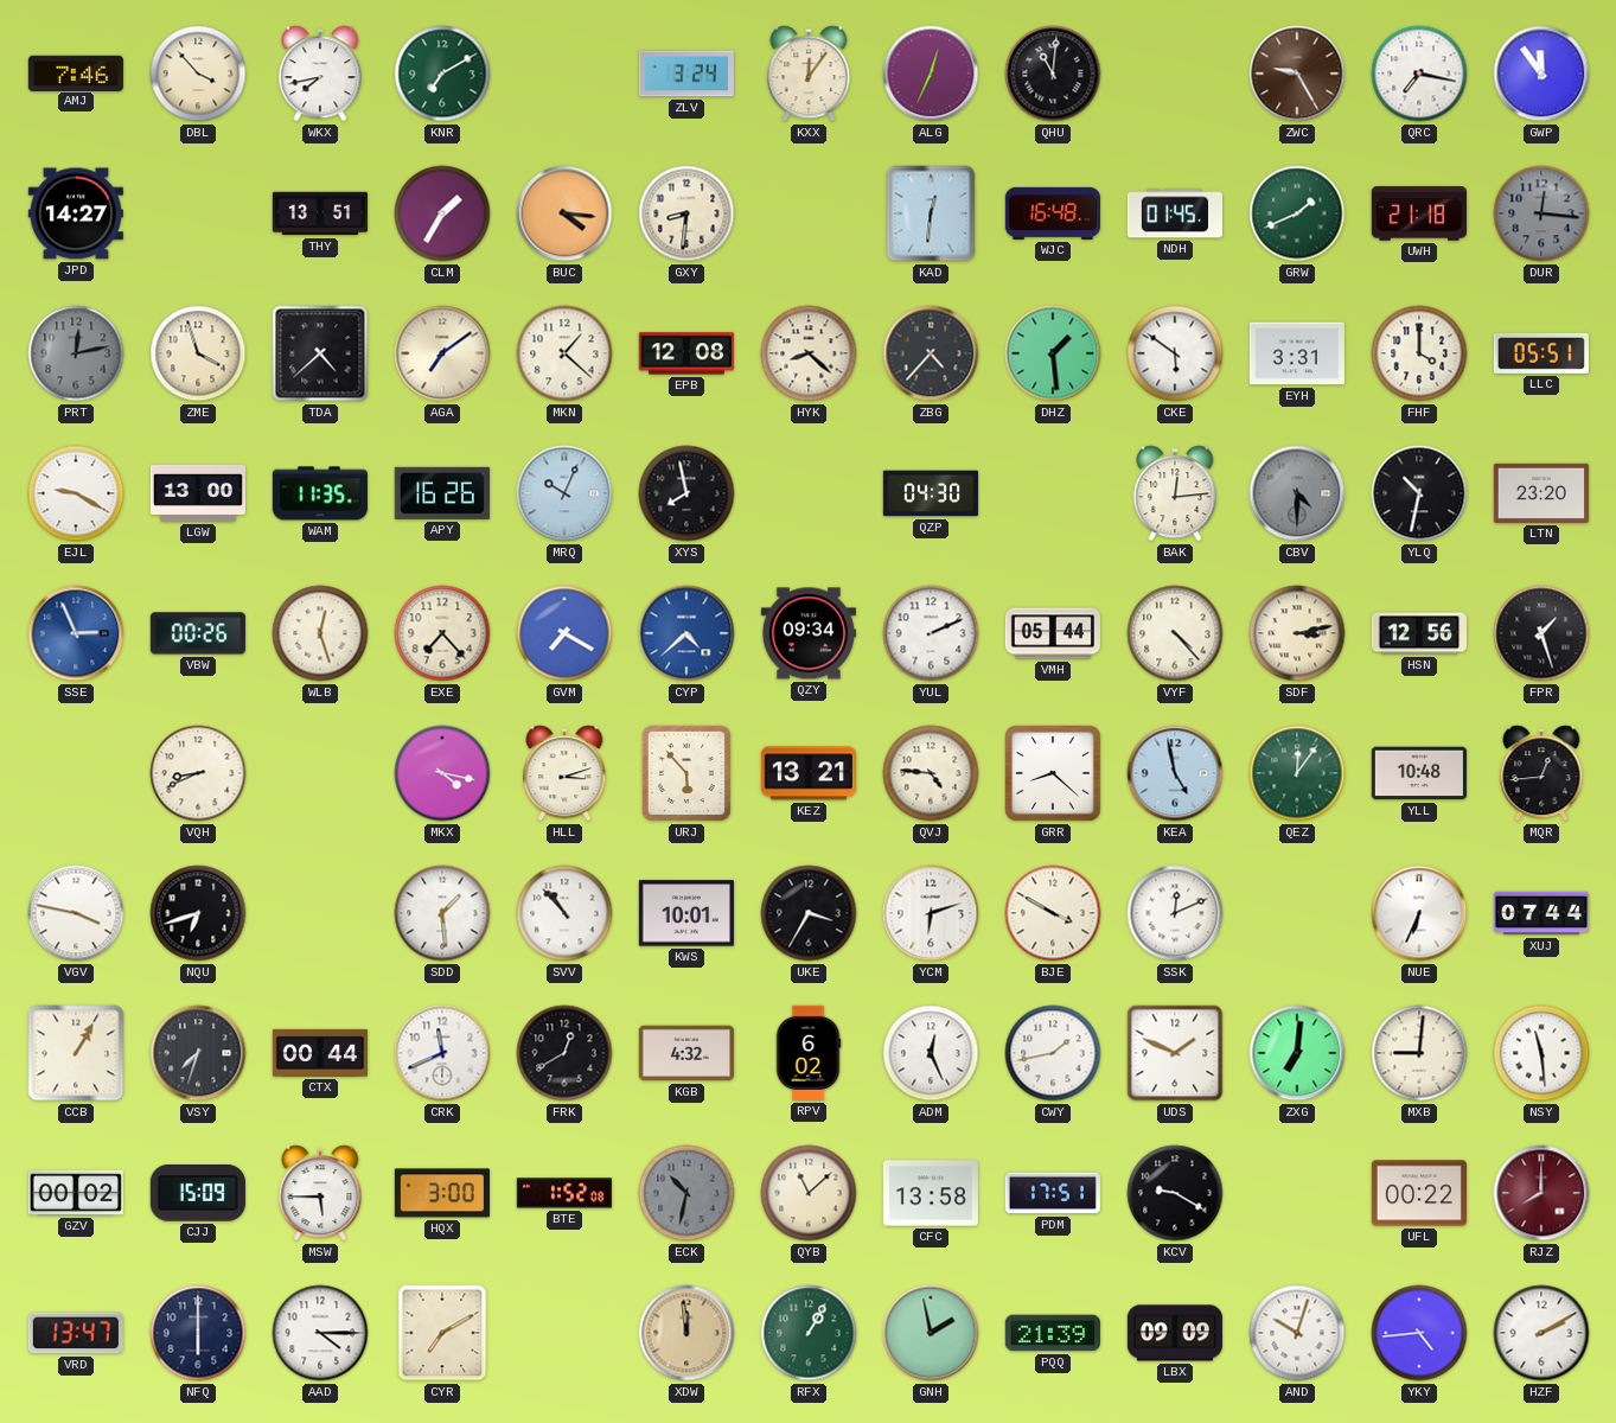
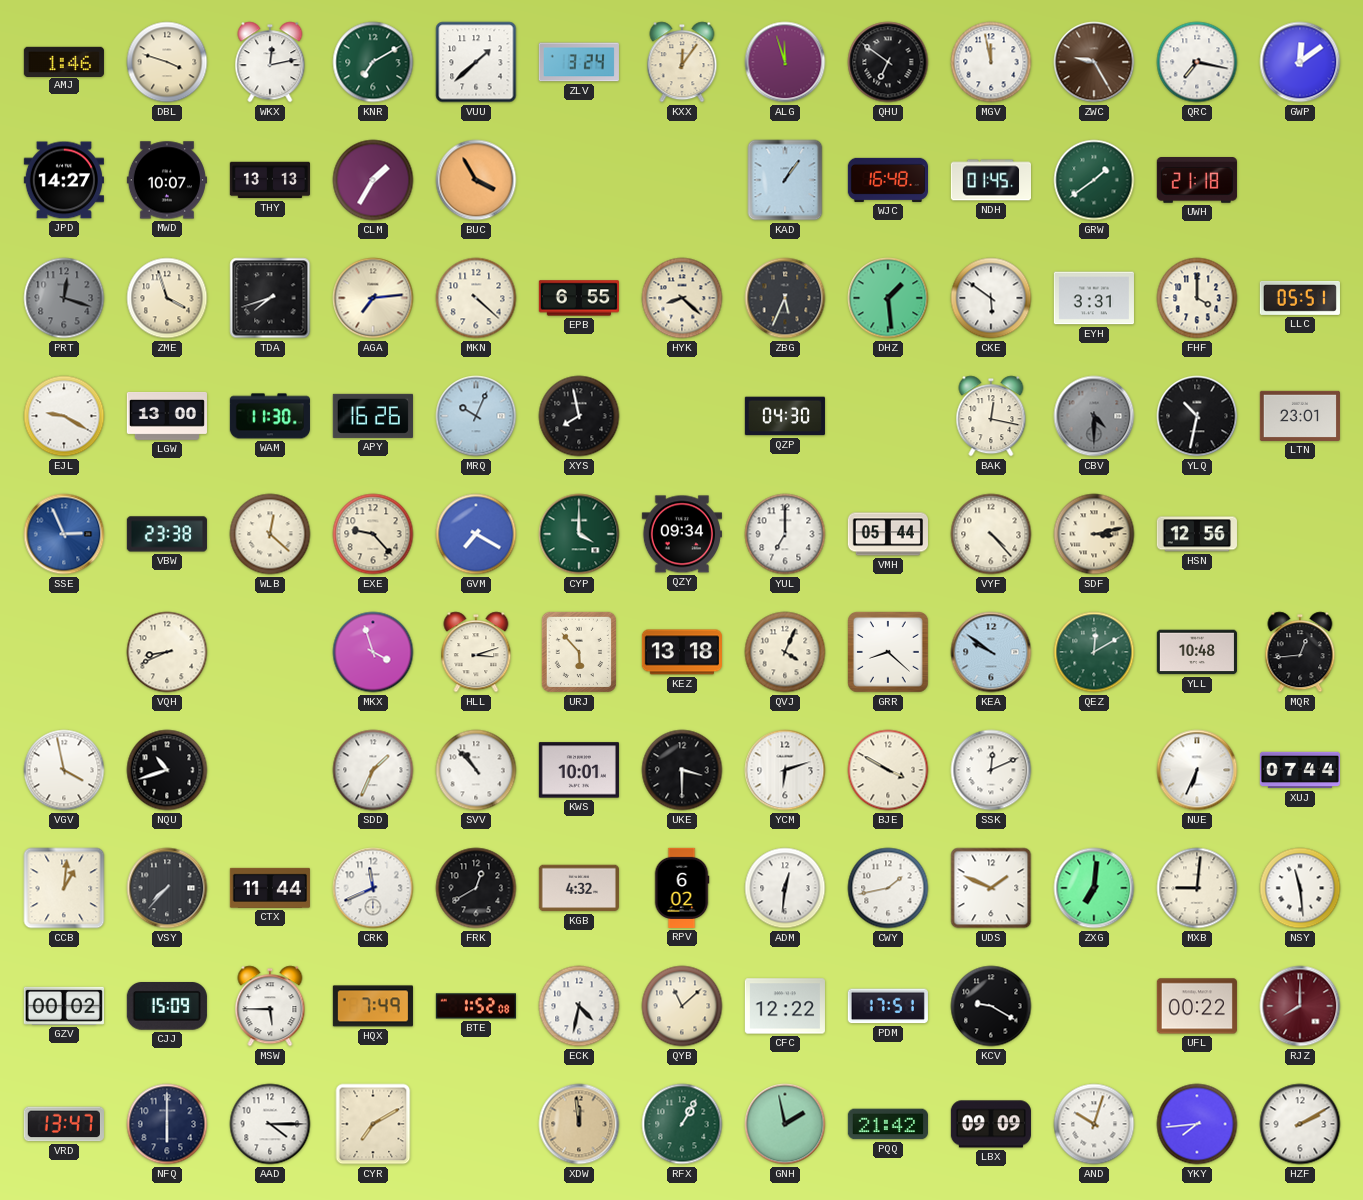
AMJ: 7:46 -> 1:46 (64, 61)
DBL: 3:53 -> 3:48 (167, 62)
WKX: 7:43 -> 12:13 (270, 62)
VUU: none -> 1:38 (476, 62)
ALG: 12:34 -> 11:57 (785, 62)
QHU: 11:01 -> 6:51 (888, 62)
MGV: none -> 11:58 (991, 62)
GWP: 11:54 -> 12:09 (1300, 62)
MWD: none -> 10:07 (167, 180)
THY: 13:51 -> 13:13 (270, 180)
BUC: 4:16 -> 3:55 (476, 180)
GXY: 8:31 -> none (686, 213)
KAD: 12:31 -> 1:06 (785, 180)
GRW: 1:41 -> 1:39 (1094, 180)
DUR: 12:16 -> none (1541, 213)
PRT: 12:13 -> 12:18 (64, 298)
TDA: 4:38 -> 7:42 (270, 298)
AGA: 7:09 -> 7:14 (373, 298)
MKN: 1:22 -> 4:22 (476, 298)
EPB: 12:08 -> 6:55 (579, 298)
ZBG: 4:37 -> 5:34 (785, 298)
WAM: 11:35 -> 11:30 (270, 416)
BAK: 12:14 -> 12:17 (991, 416)
LTN: 23:20 -> 23:01 (1300, 416)
VBW: 00:26 -> 23:38 (167, 534)
WLB: 12:27 -> 12:22 (270, 534)
EXE: 7:23 -> 9:23 (373, 534)
CYP: 4:38 -> 4:00 (579, 534)
CYP dial: blue -> green (579, 534)
YUL: 2:11 -> 7:00 (785, 534)
FPR: 1:27 -> none (1541, 633)
MKX: 4:17 -> 3:57 (373, 652)
KEZ: 13:21 -> 13:18 (682, 652)
QVJ: 4:46 -> 4:04 (785, 652)
KEA: 4:58 -> 9:51 (991, 652)
QEZ: 12:06 -> 12:10 (1094, 652)
VGV: 3:47 -> 3:58 (64, 770)
NQU: 6:42 -> 10:42 (167, 770)
SDD: 1:29 -> 1:34 (373, 770)
UKE: 3:35 -> 3:30 (682, 770)
CCB: 1:05 -> 1:01 (64, 888)
VSY: 7:33 -> 7:37 (167, 888)
CTX: 00:44 -> 11:44 (270, 888)
ADM: 12:26 -> 12:31 (785, 888)
HQX: 3:00 -> 7:49 (373, 1006)
ECK: 10:32 -> 4:32 (579, 1006)
ECK dial: grey -> white (579, 1006)
CFC: 13:58 -> 12:22 (785, 1006)
PQQ: 21:39 -> 21:42 (888, 1124)
YKY: 4:44 -> 7:44 (1197, 1124)
